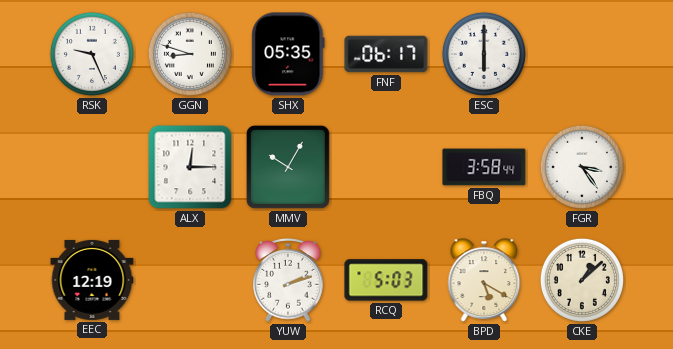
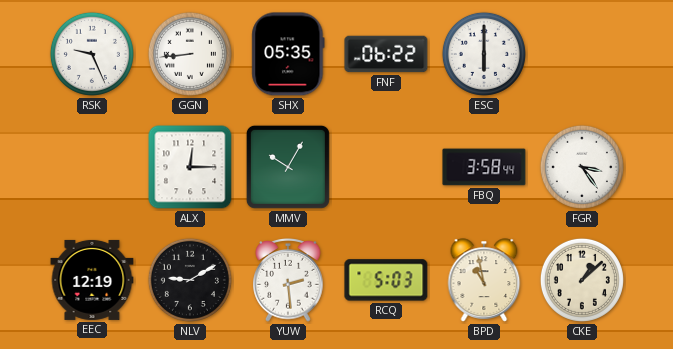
GGN: 8:48 -> 8:44 (190, 54)
FNF: 06:17 -> 06:22 (386, 54)
NLV: none -> 9:10 (190, 280)
YUW: 2:12 -> 2:29 (288, 281)
BPD: 5:20 -> 10:58 (484, 280)
